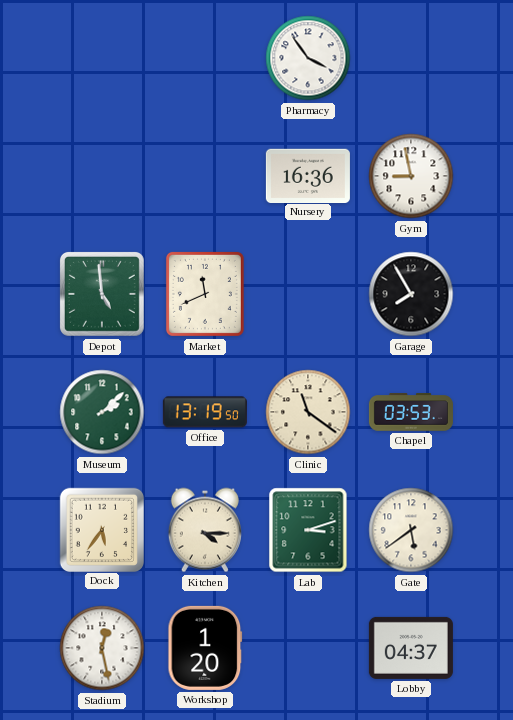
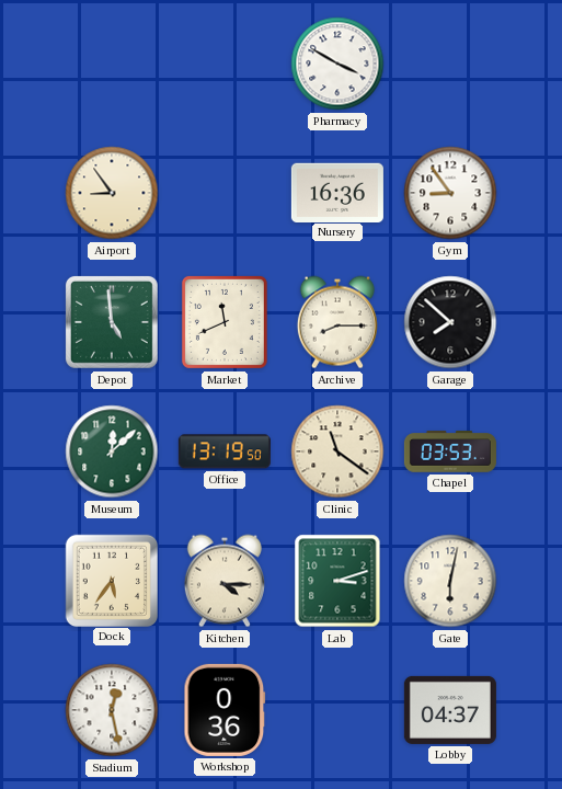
Pharmacy: 3:54 -> 3:50 (337, 64)
Airport: none -> 8:54 (112, 193)
Gym: 8:58 -> 8:54 (450, 193)
Archive: none -> 8:15 (337, 322)
Garage: 7:55 -> 7:52 (450, 322)
Museum: 2:08 -> 12:08 (112, 451)
Gate: 5:39 -> 6:02 (450, 581)
Workshop: 1:20 -> 0:36 (225, 710)
